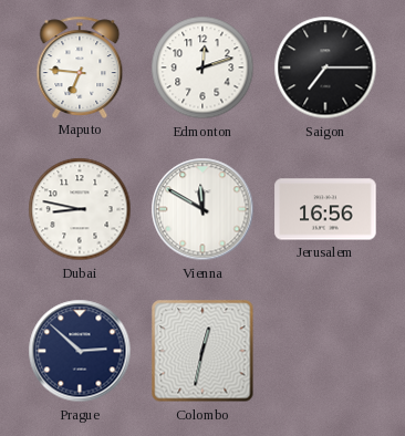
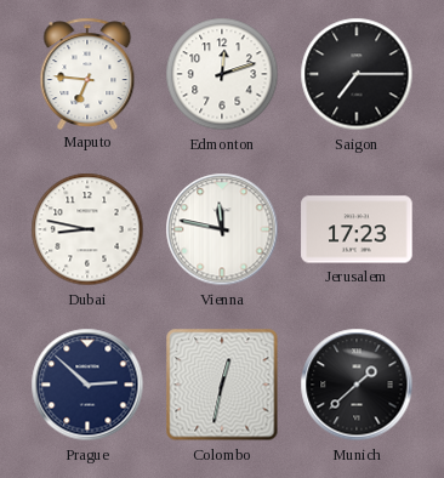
Vienna: 11:50 -> 11:47 (222, 229)
Jerusalem: 16:56 -> 17:23 (357, 229)
Munich: none -> 1:38 (357, 385)
